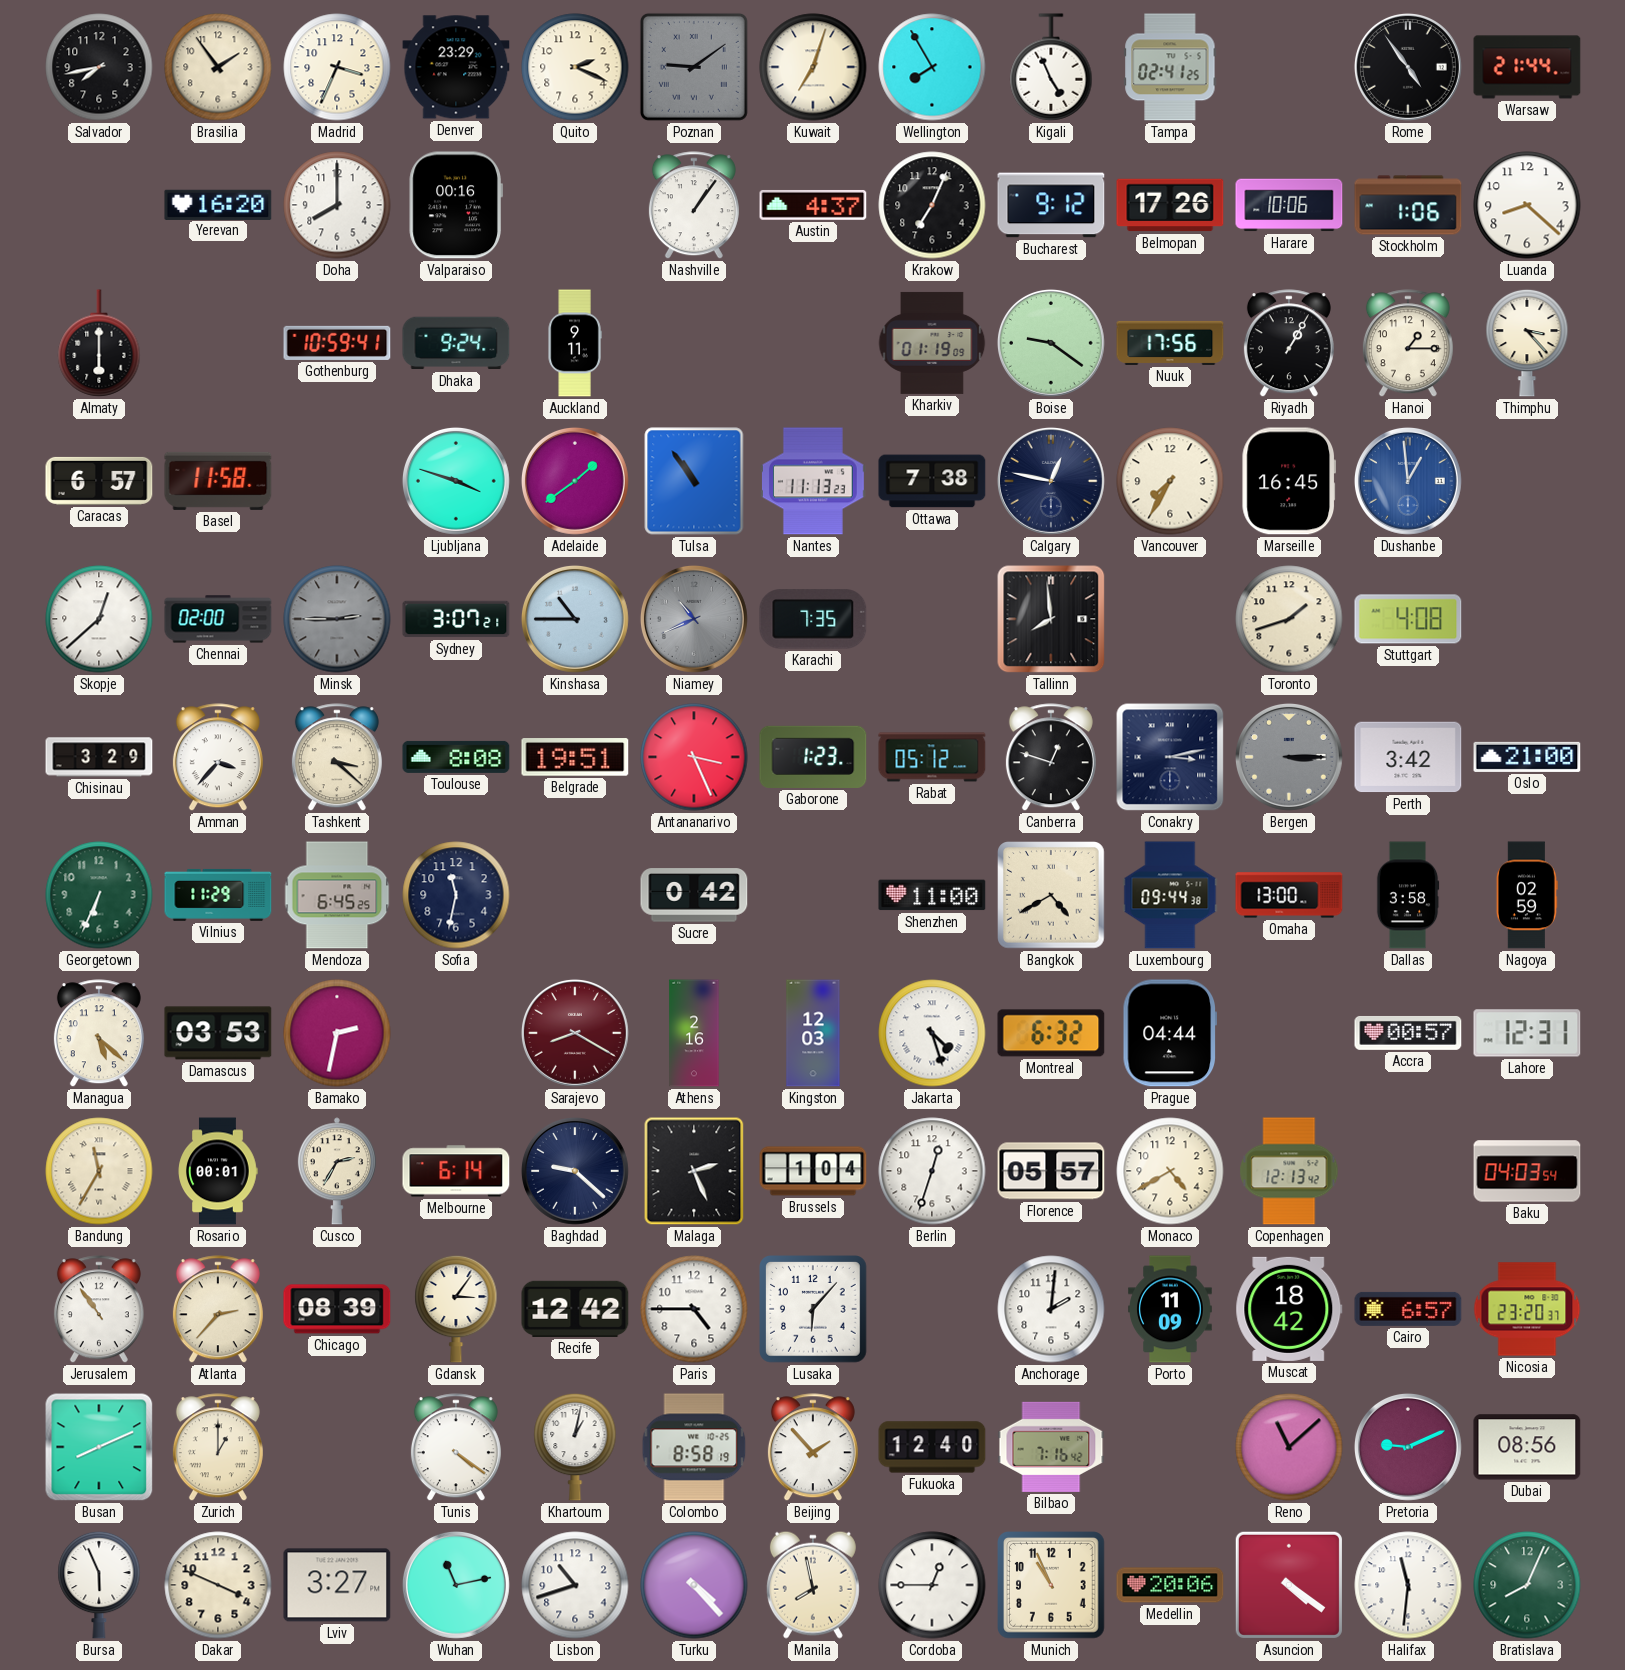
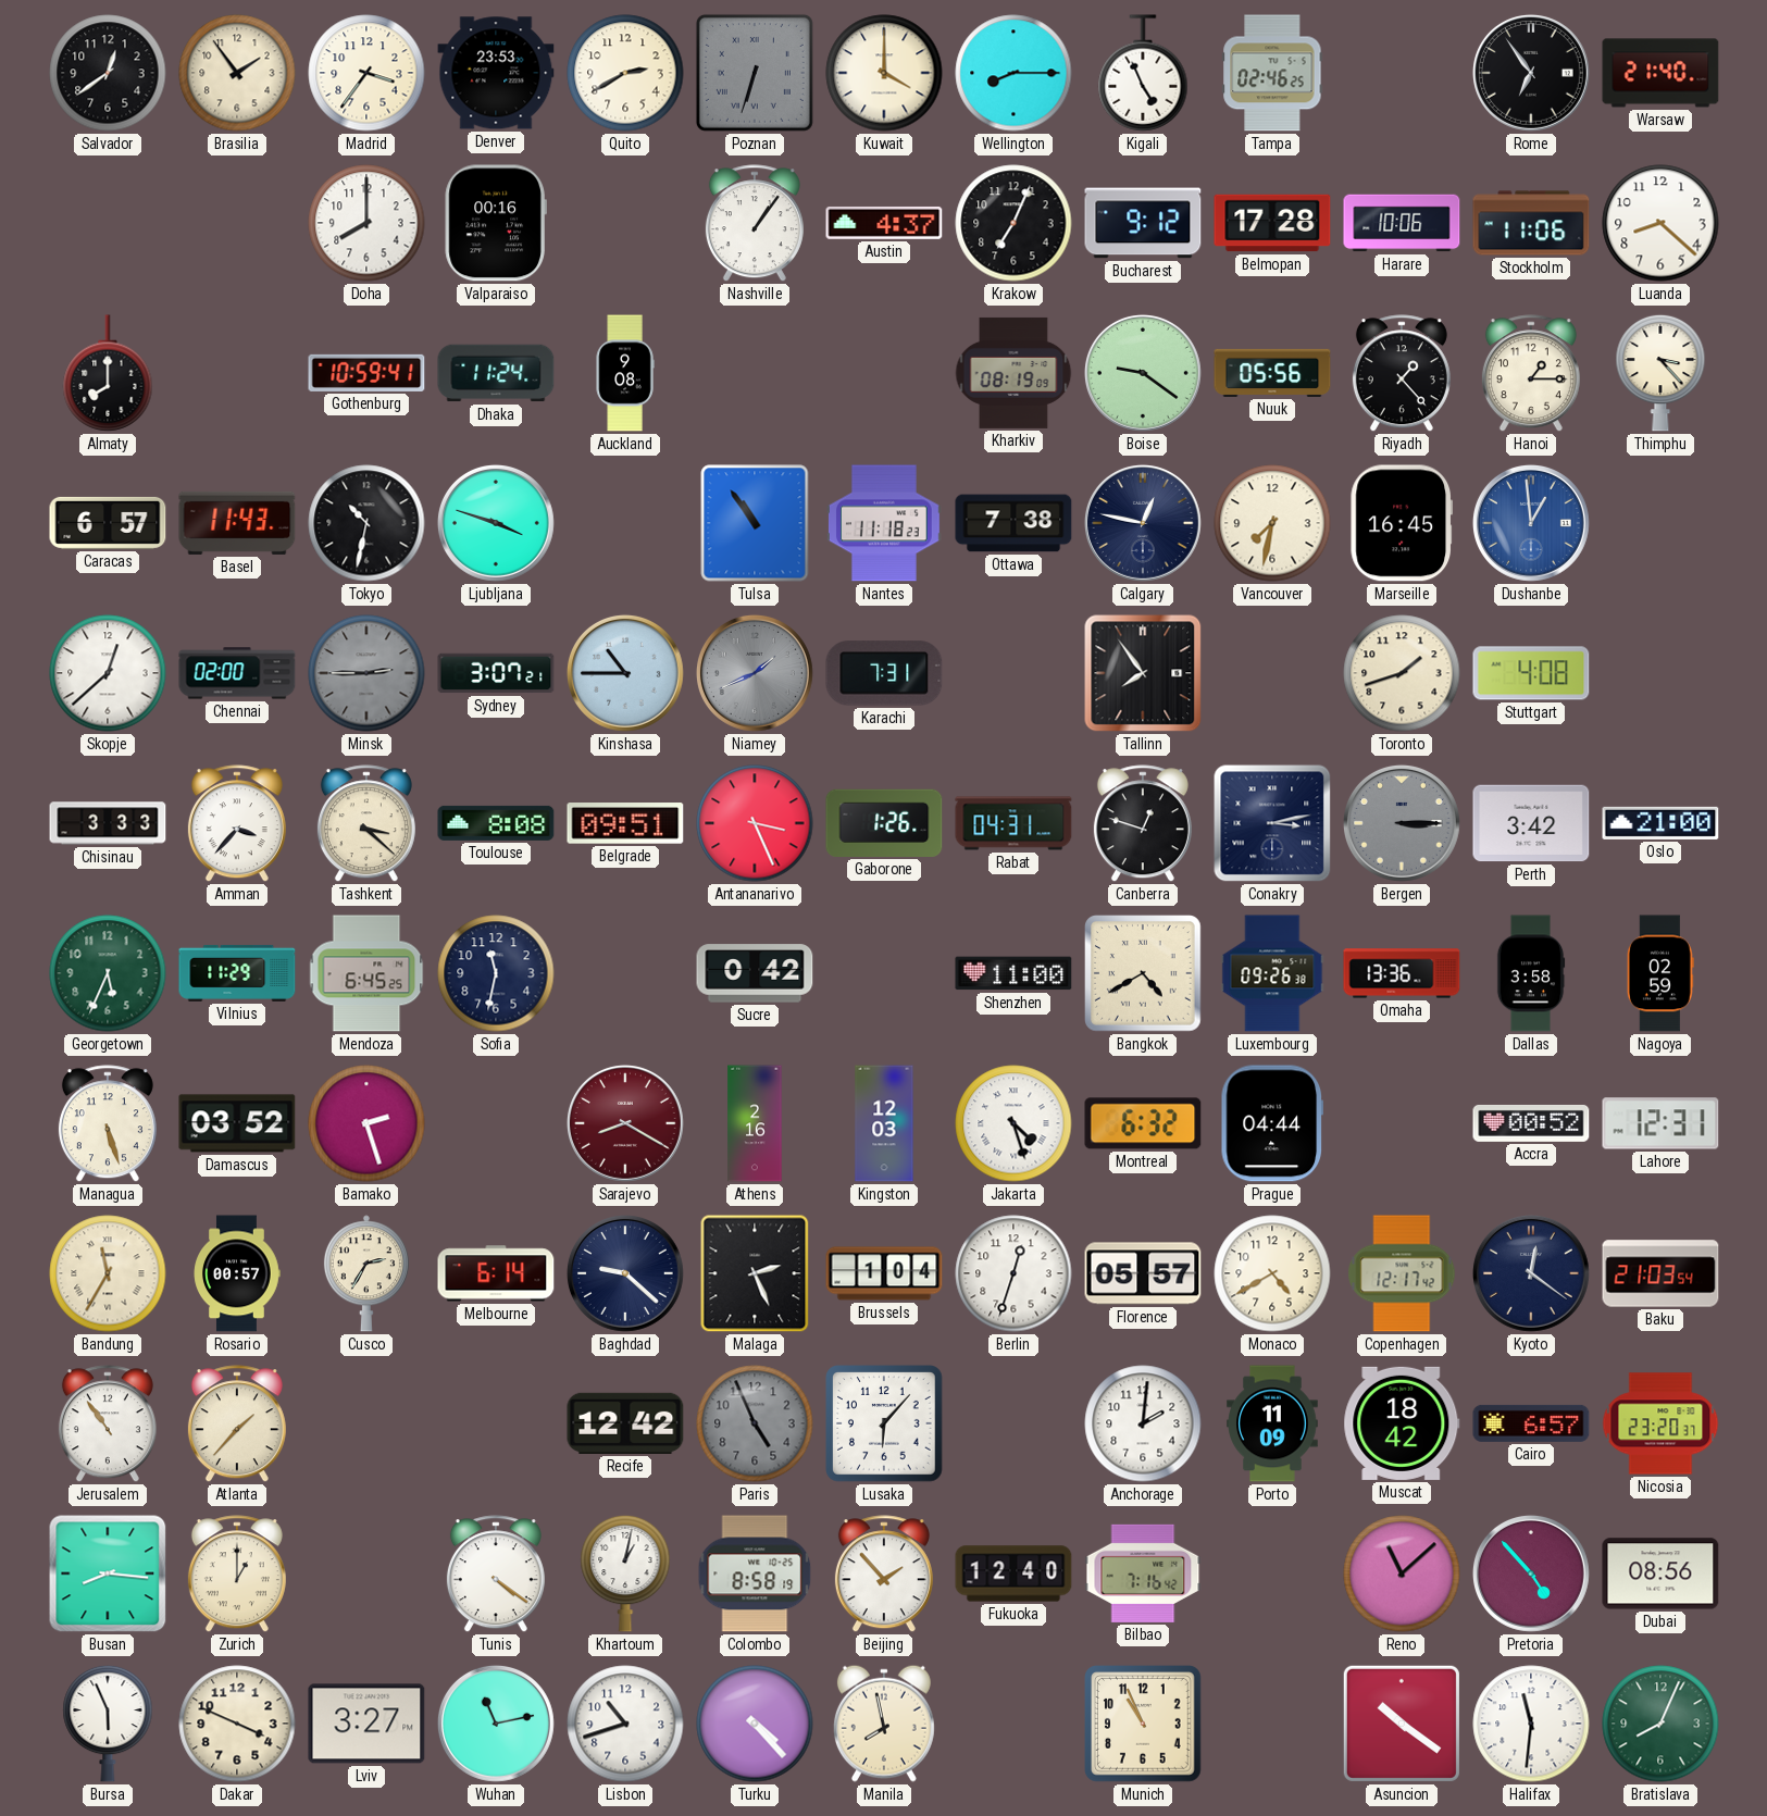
Salvador: 7:43 -> 12:39 (108, 73)
Madrid: 3:34 -> 3:36 (366, 73)
Denver: 23:29 -> 23:53 (496, 73)
Quito: 2:19 -> 2:40 (625, 73)
Poznan: 9:09 -> 6:33 (755, 73)
Kuwait: 7:03 -> 4:00 (884, 73)
Wellington: 7:55 -> 8:15 (1013, 73)
Tampa: 02:41 -> 02:46 (1272, 73)
Rome: 4:54 -> 6:54 (1531, 73)
Warsaw: 21:44 -> 21:40 (1660, 73)
Yerevan: 16:20 -> none (218, 204)
Belmopan: 17:26 -> 17:28 (1272, 223)
Stockholm: 1:06 -> 11:06 (1531, 223)
Almaty: 6:00 -> 8:00 (108, 373)
Dhaka: 9:24 -> 11:24 (496, 373)
Auckland: 9:11 -> 9:08 (625, 373)
Kharkiv: 01:19 -> 08:19 (1013, 373)
Nuuk: 17:56 -> 05:56 (1272, 373)
Riyadh: 1:05 -> 1:23 (1402, 374)
Basel: 11:58 -> 11:43 (237, 523)
Tokyo: none -> 10:32 (366, 523)
Adelaide: 1:39 -> none (575, 481)
Nantes: 11:13 -> 11:18 (885, 523)
Vancouver: 7:35 -> 7:32 (1272, 523)
Niamey: 10:41 -> 1:41 (755, 673)
Karachi: 7:35 -> 7:31 (884, 673)
Tallinn: 7:59 -> 7:54 (1143, 673)
Chisinau: 3:29 -> 3:33 (108, 823)
Belgrade: 19:51 -> 09:51 (625, 823)
Gaborone: 1:23 -> 1:26 (884, 823)
Rabat: 05:12 -> 04:31 (1013, 823)
Georgetown: 6:34 -> 5:34 (108, 973)
Luxembourg: 09:44 -> 09:26 (1272, 973)
Omaha: 13:00 -> 13:36 (1402, 973)
Managua: 5:22 -> 5:27 (108, 1124)
Damascus: 03:53 -> 03:52 (237, 1123)
Bamako: 2:32 -> 2:27 (366, 1123)
Accra: 00:57 -> 00:52 (1531, 1123)
Rosario: 00:01 -> 00:57 (237, 1273)
Copenhagen: 12:13 -> 12:17 (1402, 1273)
Kyoto: none -> 12:21 (1531, 1273)
Baku: 04:03 -> 21:03 (1660, 1273)
Atlanta: 2:37 -> 1:37 (237, 1425)
Chicago: 08:39 -> none (337, 1309)
Gdansk: 3:06 -> none (456, 1309)
Paris: 4:45 -> 4:56 (755, 1423)
Paris dial: white -> grey (755, 1423)
Busan: 8:11 -> 8:16 (108, 1574)
Pretoria: 9:11 -> 4:53 (1531, 1574)
Cordoba: 12:45 -> none (932, 1585)
Medellin: 20:06 -> none (1170, 1585)
Asuncion: 4:21 -> 10:21 (1402, 1724)
